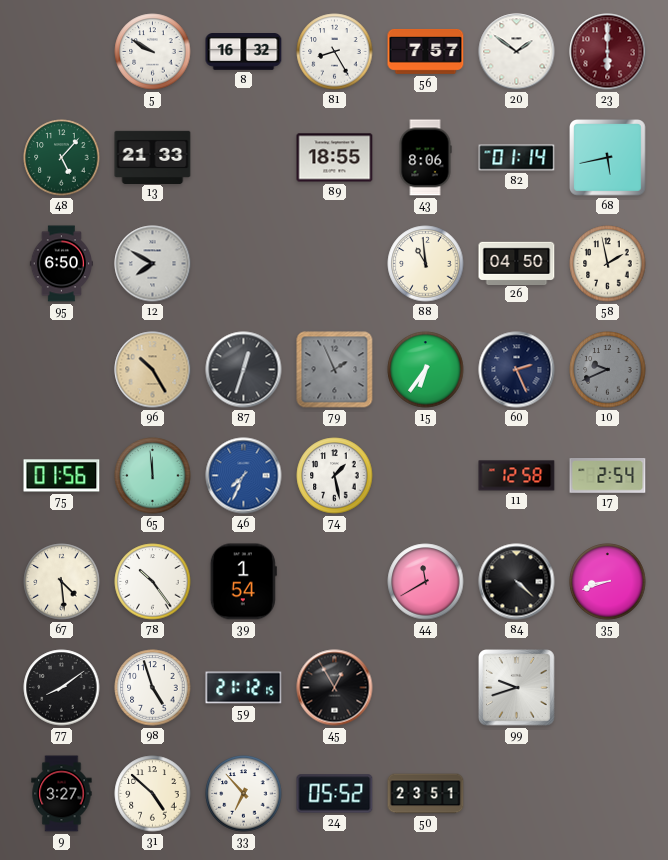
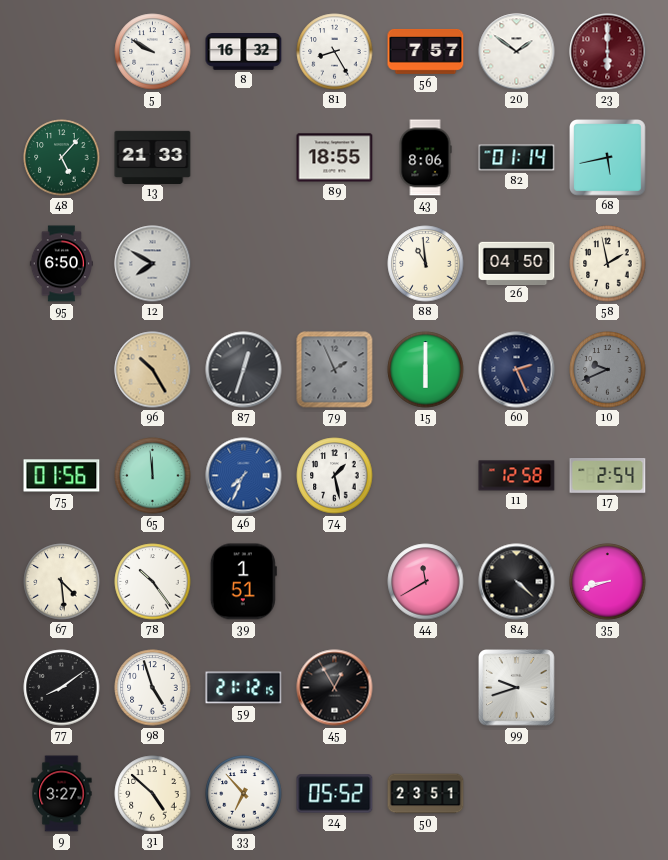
15: 6:36 -> 6:00 (426, 370)
39: 1:54 -> 1:51 (243, 582)
